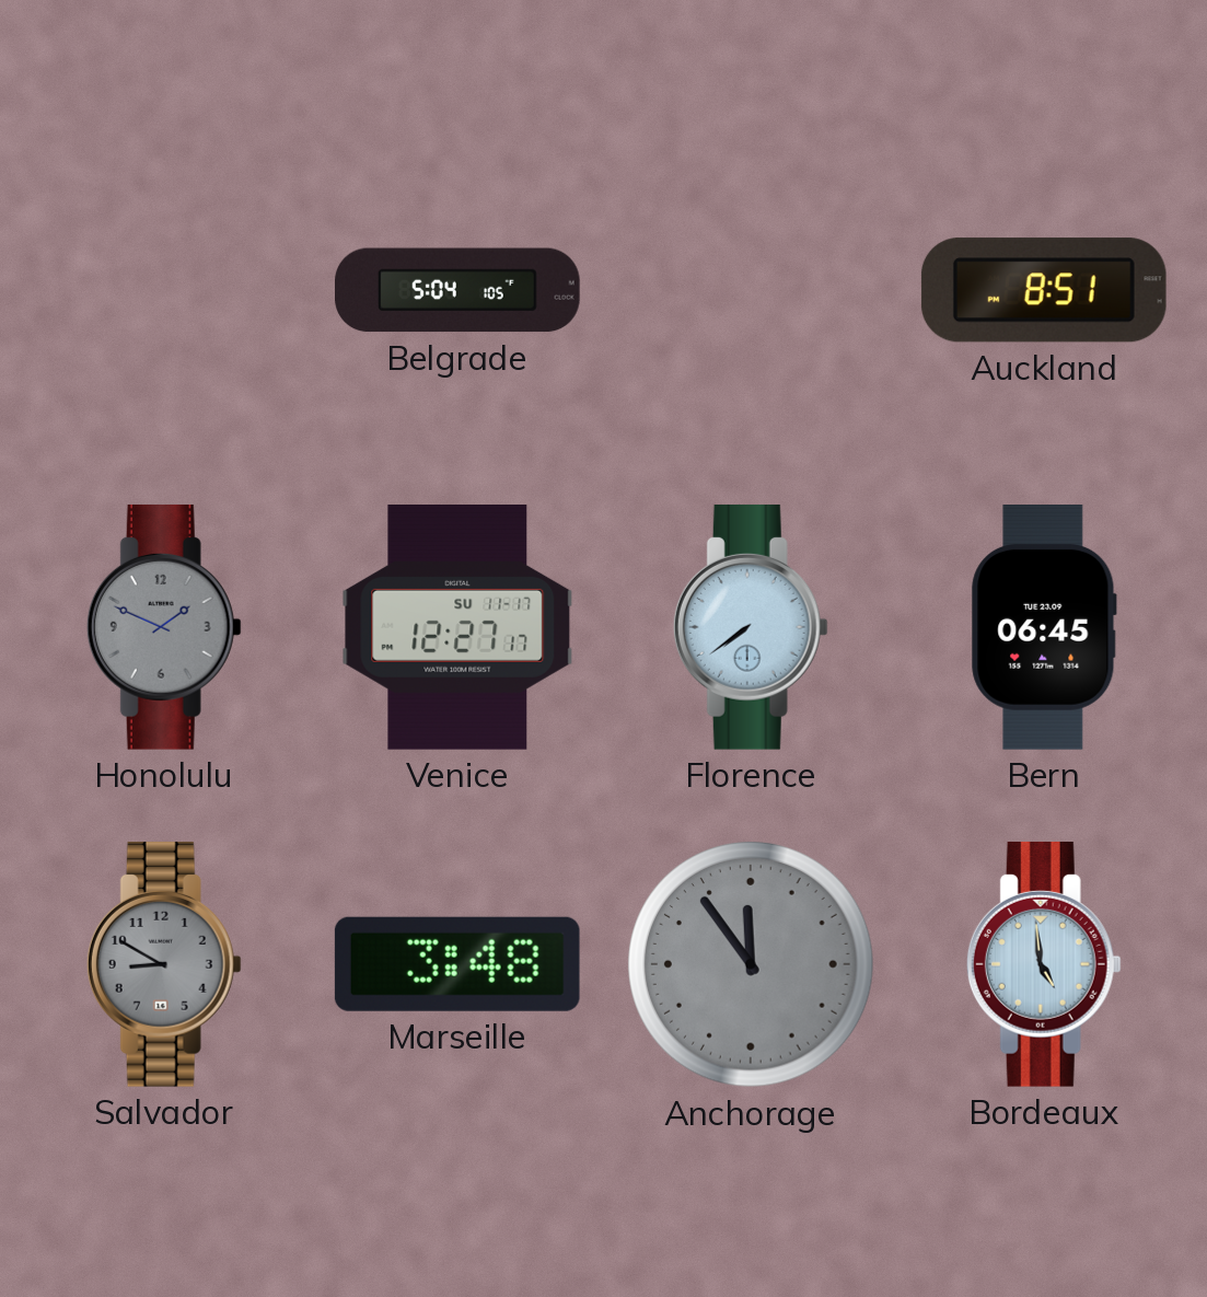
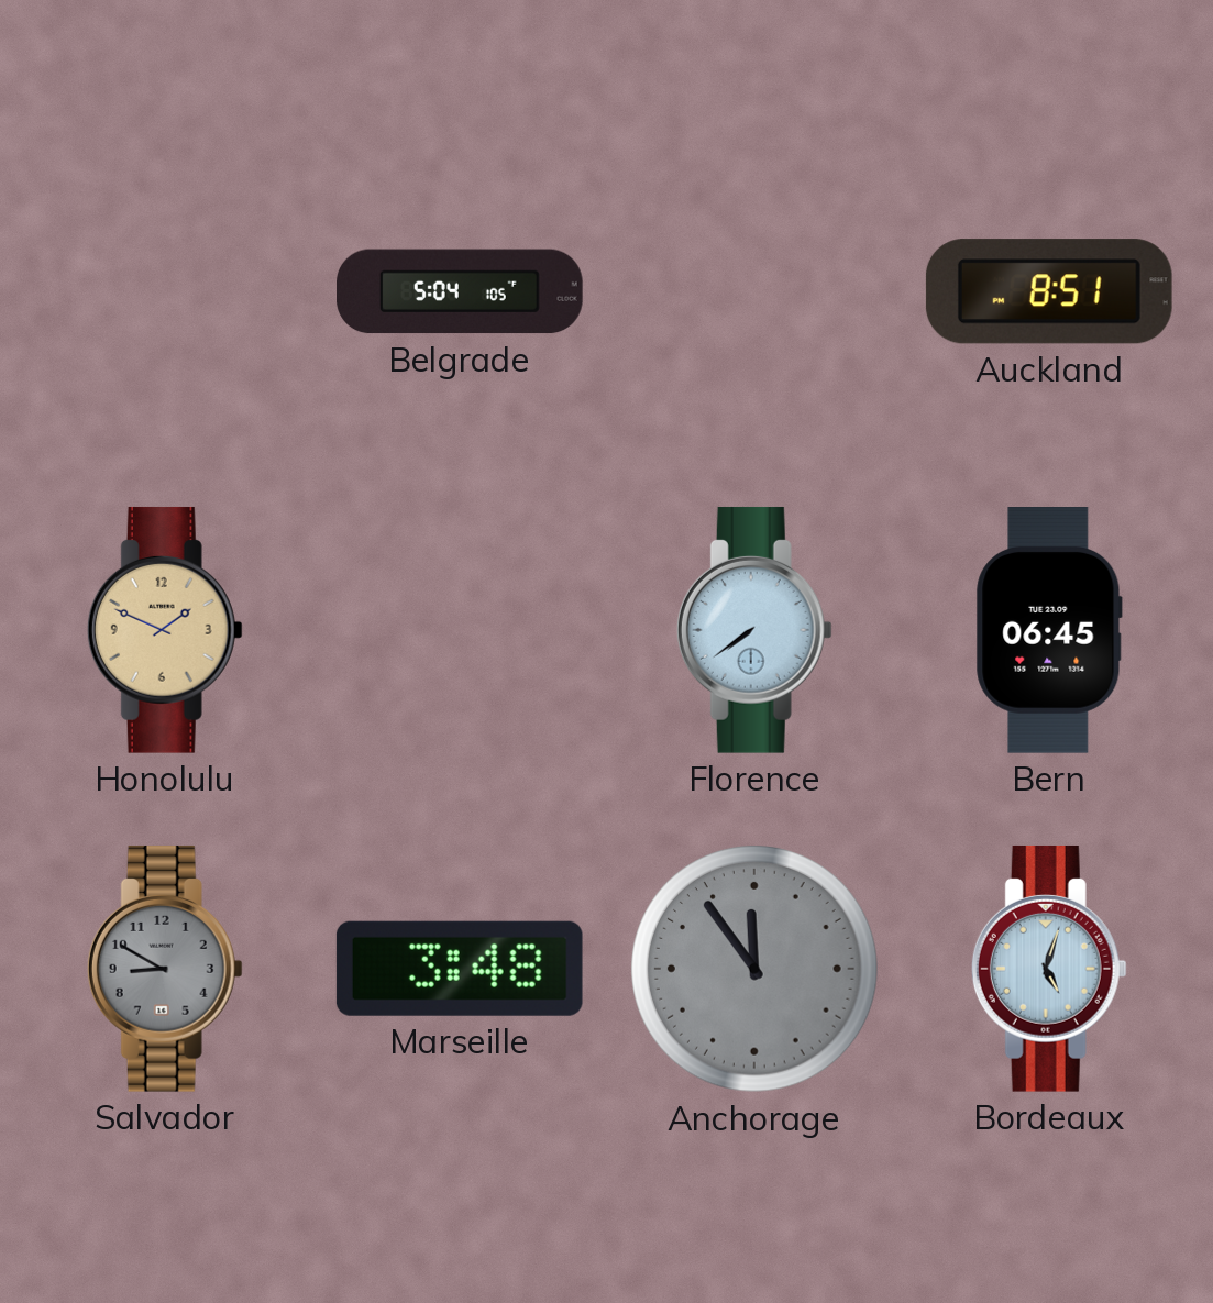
Honolulu dial: grey -> champagne (165, 630)
Venice: 12:27 -> none (457, 628)
Bordeaux: 4:59 -> 5:03 (1049, 969)
